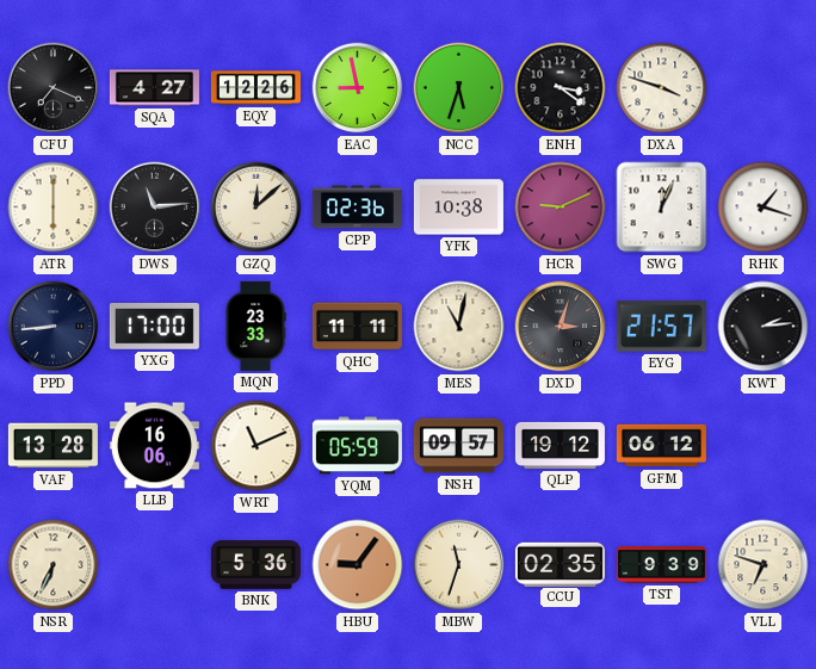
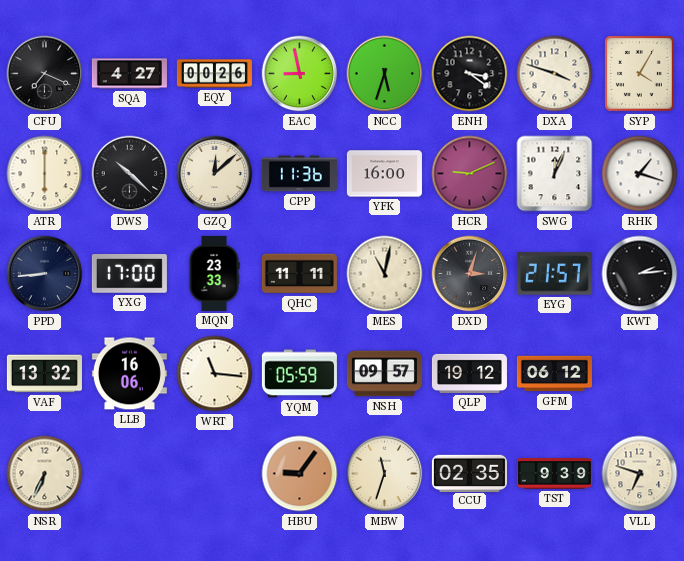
EQY: 12:26 -> 00:26 (214, 74)
SYP: none -> 4:05 (640, 74)
DWS: 11:14 -> 10:22 (130, 174)
CPP: 02:36 -> 11:36 (299, 174)
YFK: 10:38 -> 16:00 (384, 174)
VAF: 13:28 -> 13:32 (44, 374)
WRT: 11:11 -> 11:16 (215, 374)
BNK: 5:36 -> none (255, 565)
